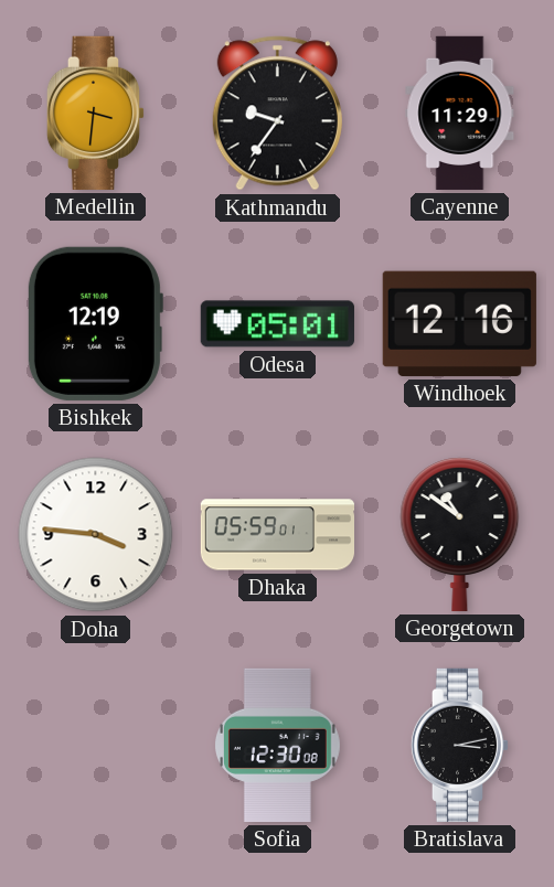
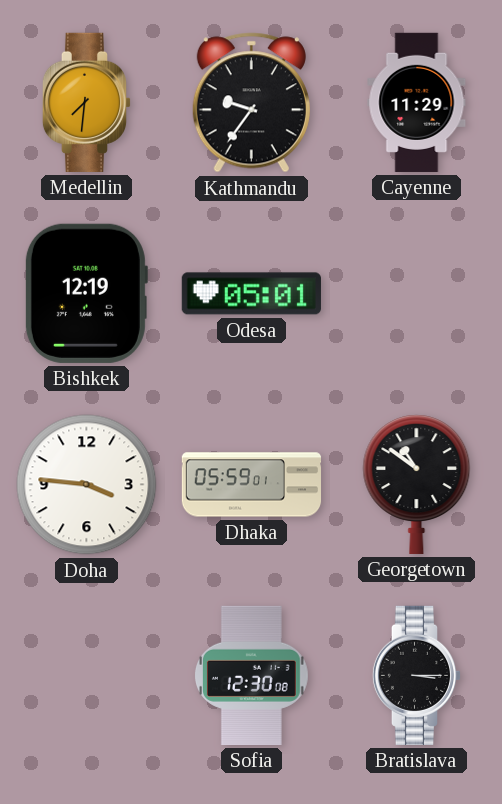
Medellin: 3:31 -> 7:31 (87, 102)
Windhoek: 12:16 -> none (459, 323)
Bratislava: 3:13 -> 3:15 (417, 675)
